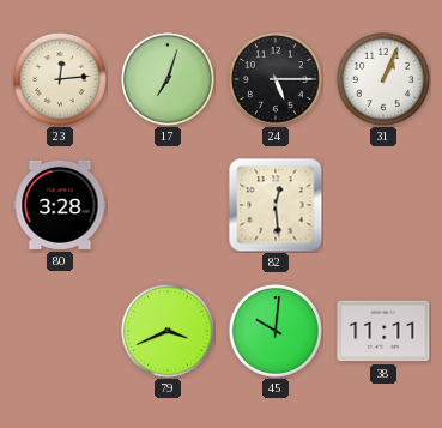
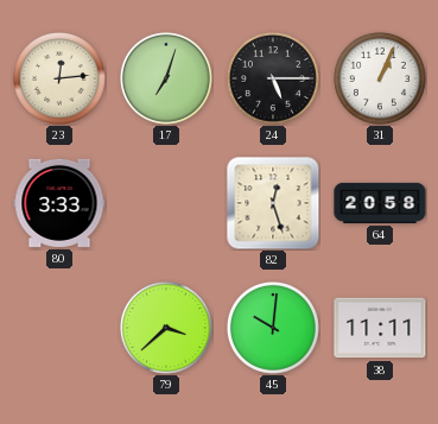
80: 3:28 -> 3:33 (59, 203)
82: 12:29 -> 12:27 (273, 203)
64: none -> 20:58 (380, 203)
79: 3:41 -> 3:38 (166, 328)
